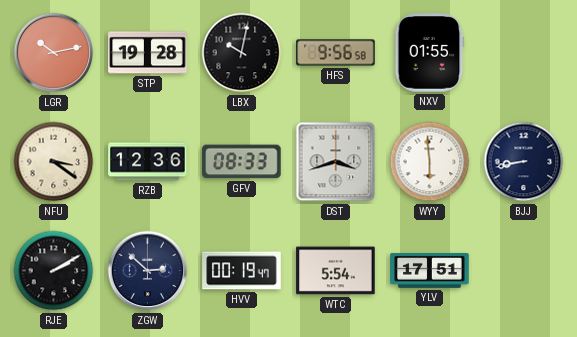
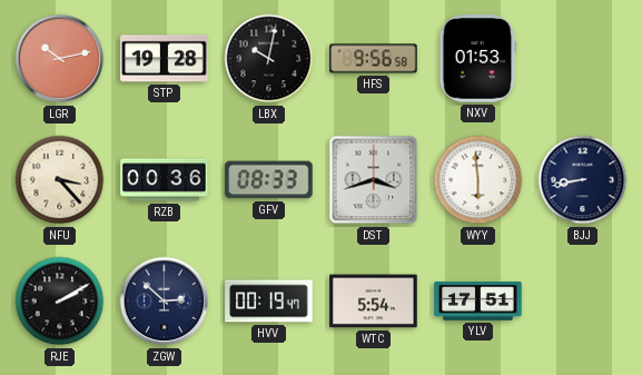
NXV: 01:55 -> 01:53 (478, 59)
NFU: 3:21 -> 3:23 (60, 180)
RZB: 12:36 -> 00:36 (165, 180)
